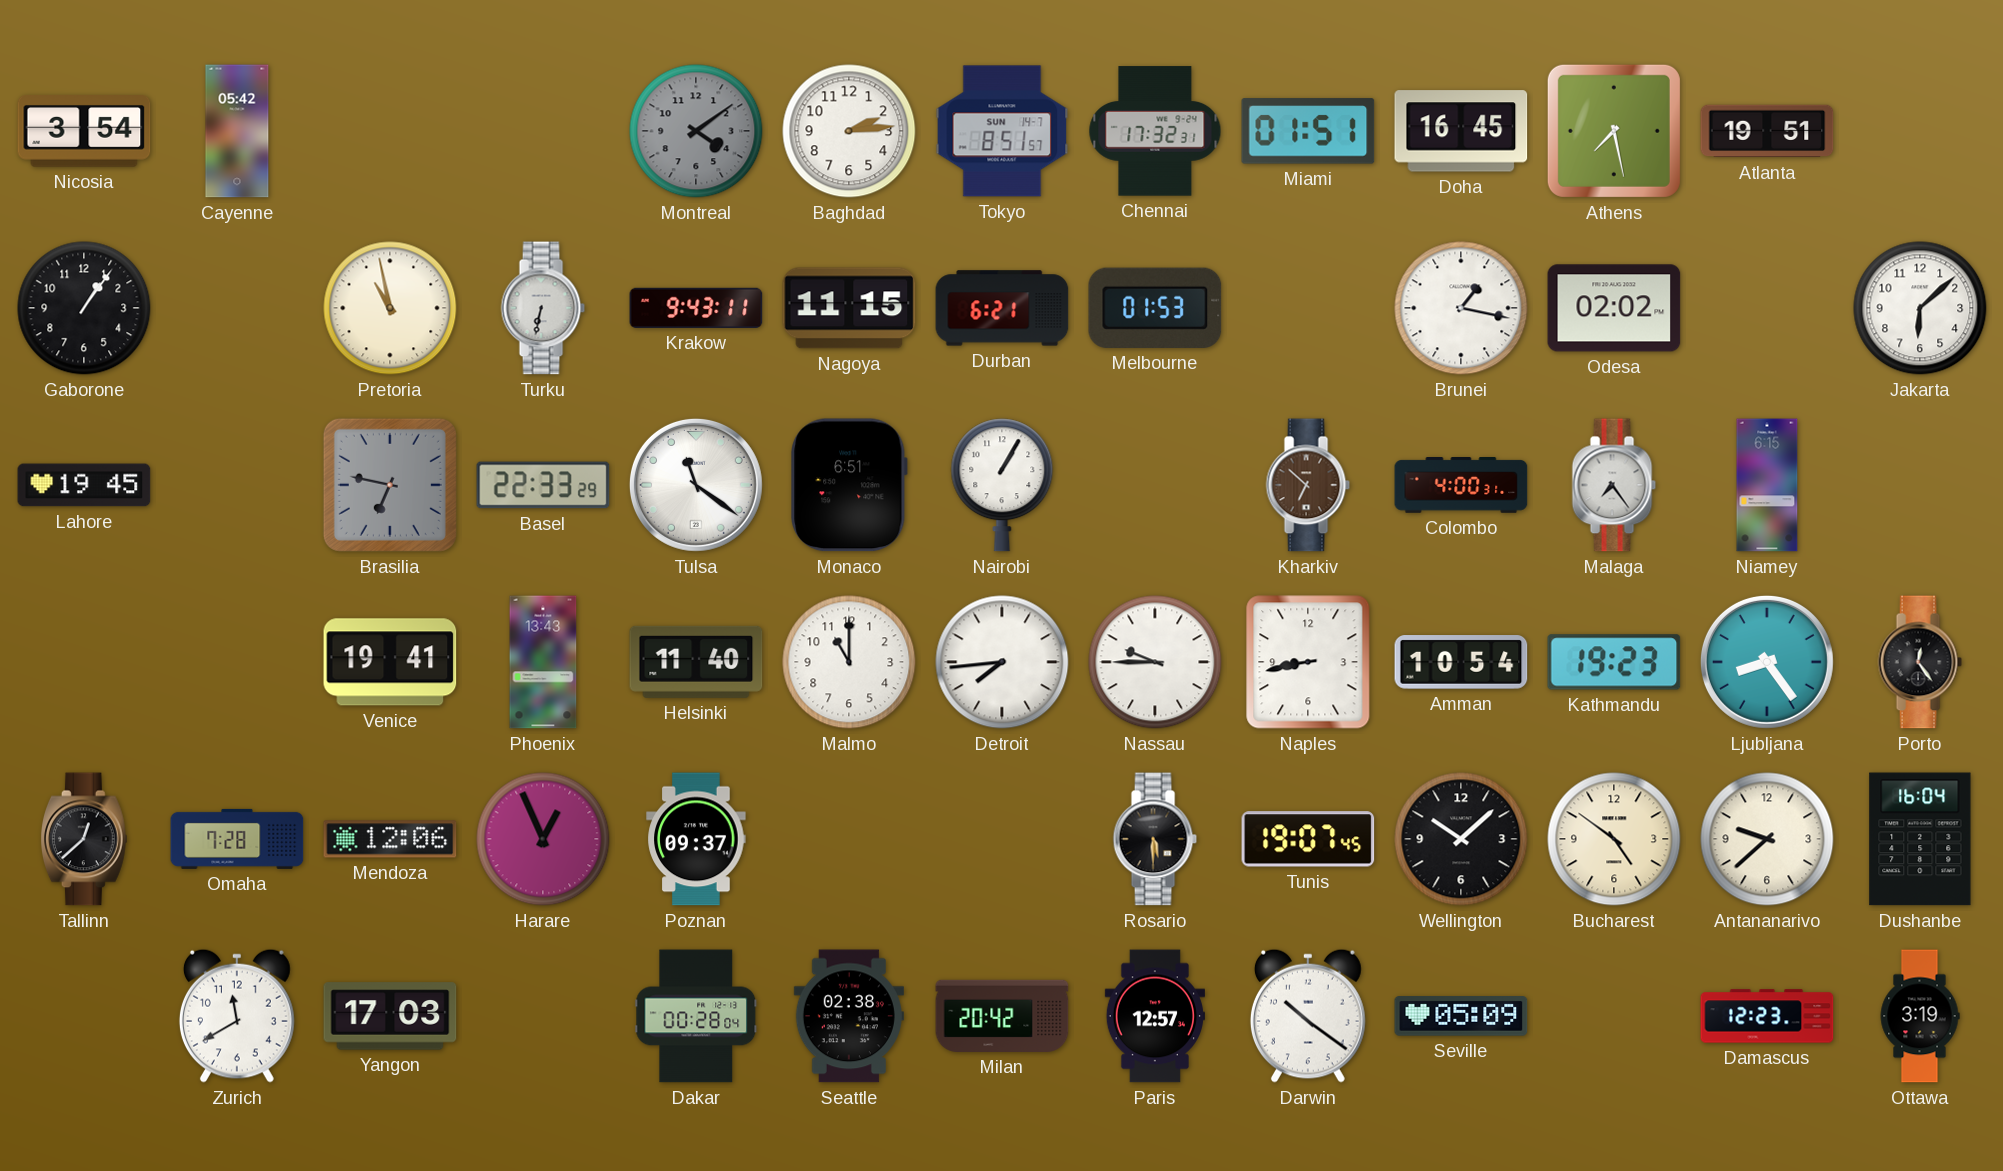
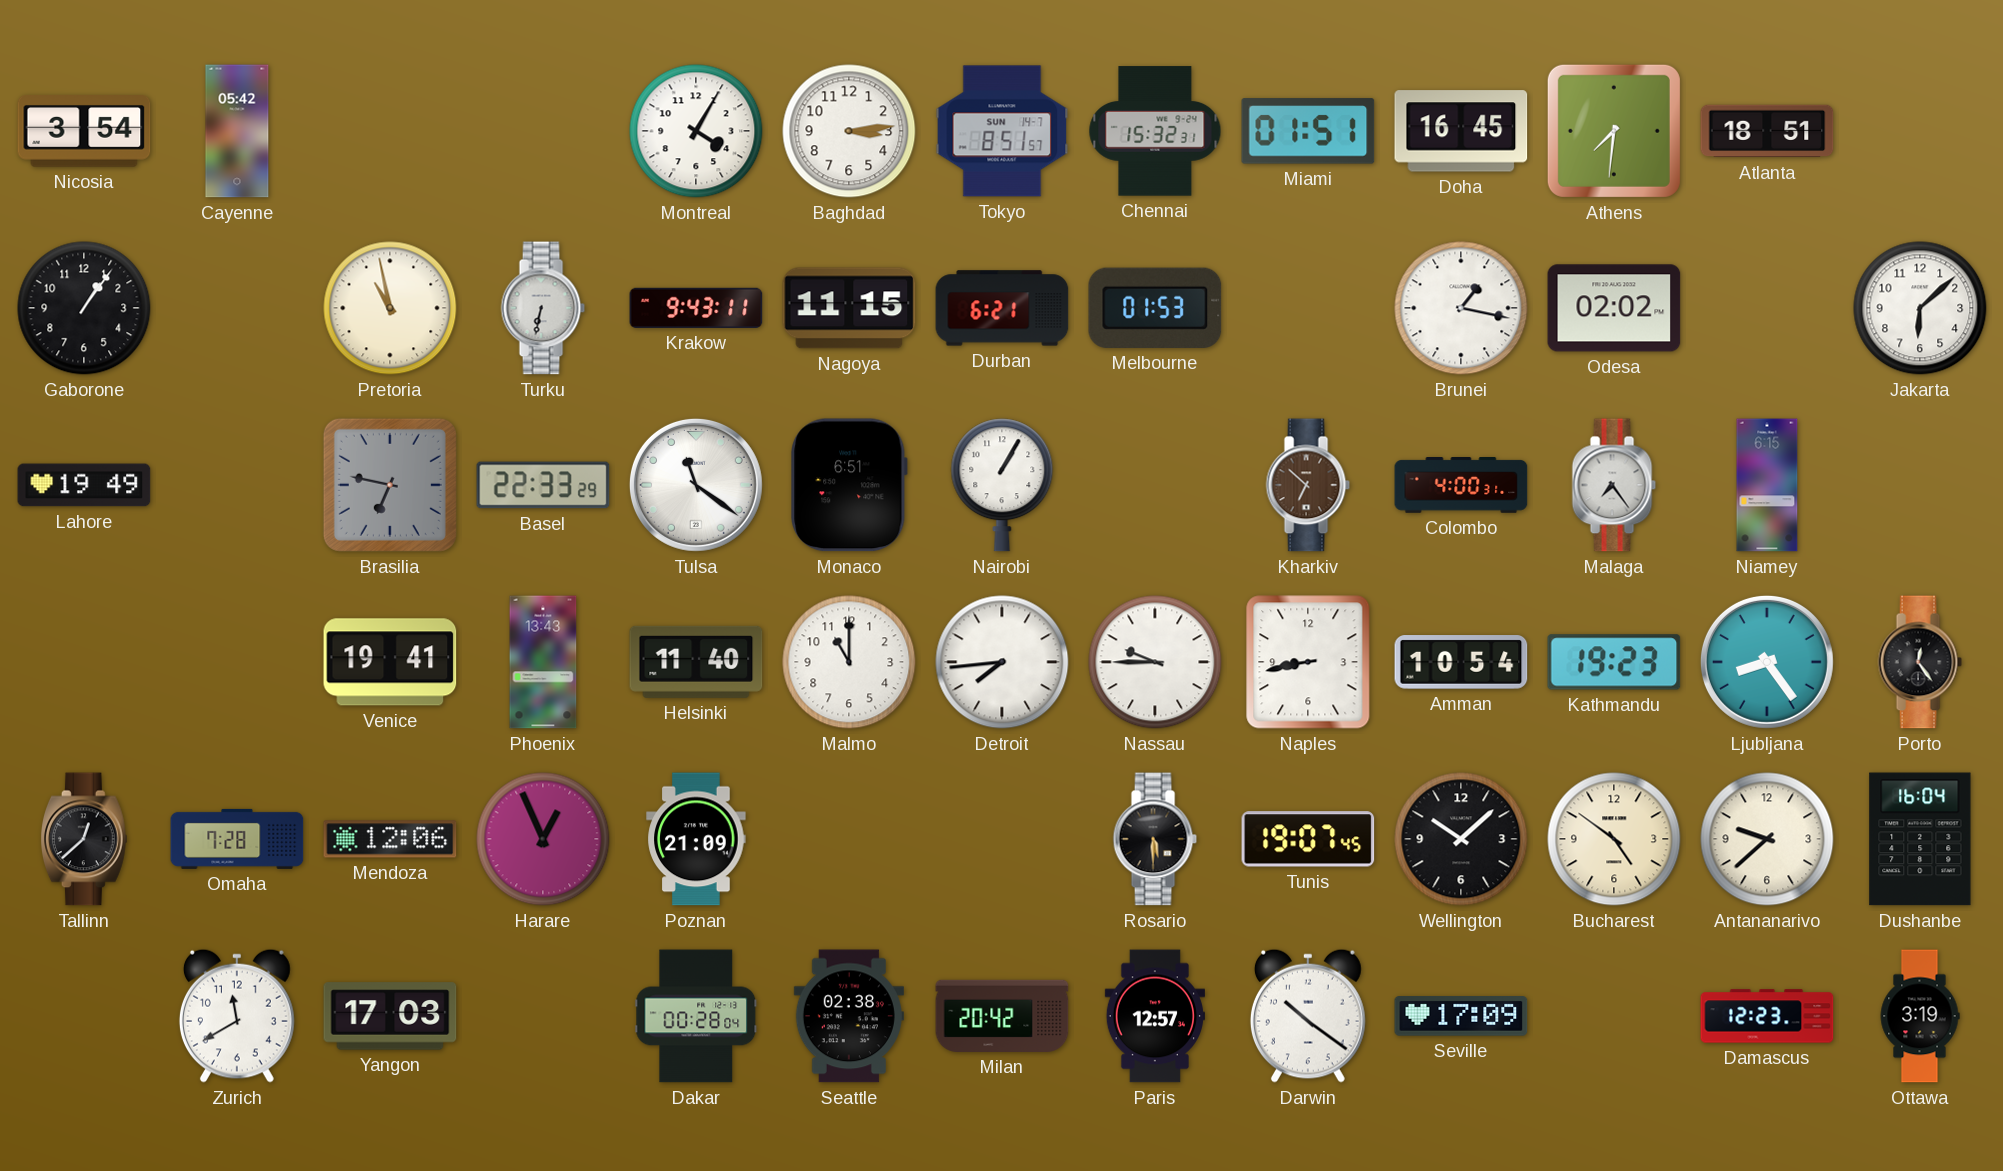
Montreal: 4:09 -> 4:05 (696, 131)
Montreal dial: grey -> white (696, 131)
Baghdad: 2:14 -> 3:14 (849, 131)
Chennai: 17:32 -> 15:32 (1155, 131)
Athens: 7:28 -> 7:31 (1614, 131)
Atlanta: 19:51 -> 18:51 (1767, 131)
Lahore: 19:45 -> 19:49 (84, 485)
Poznan: 09:37 -> 21:09 (696, 839)
Seville: 05:09 -> 17:09 (1461, 1016)
